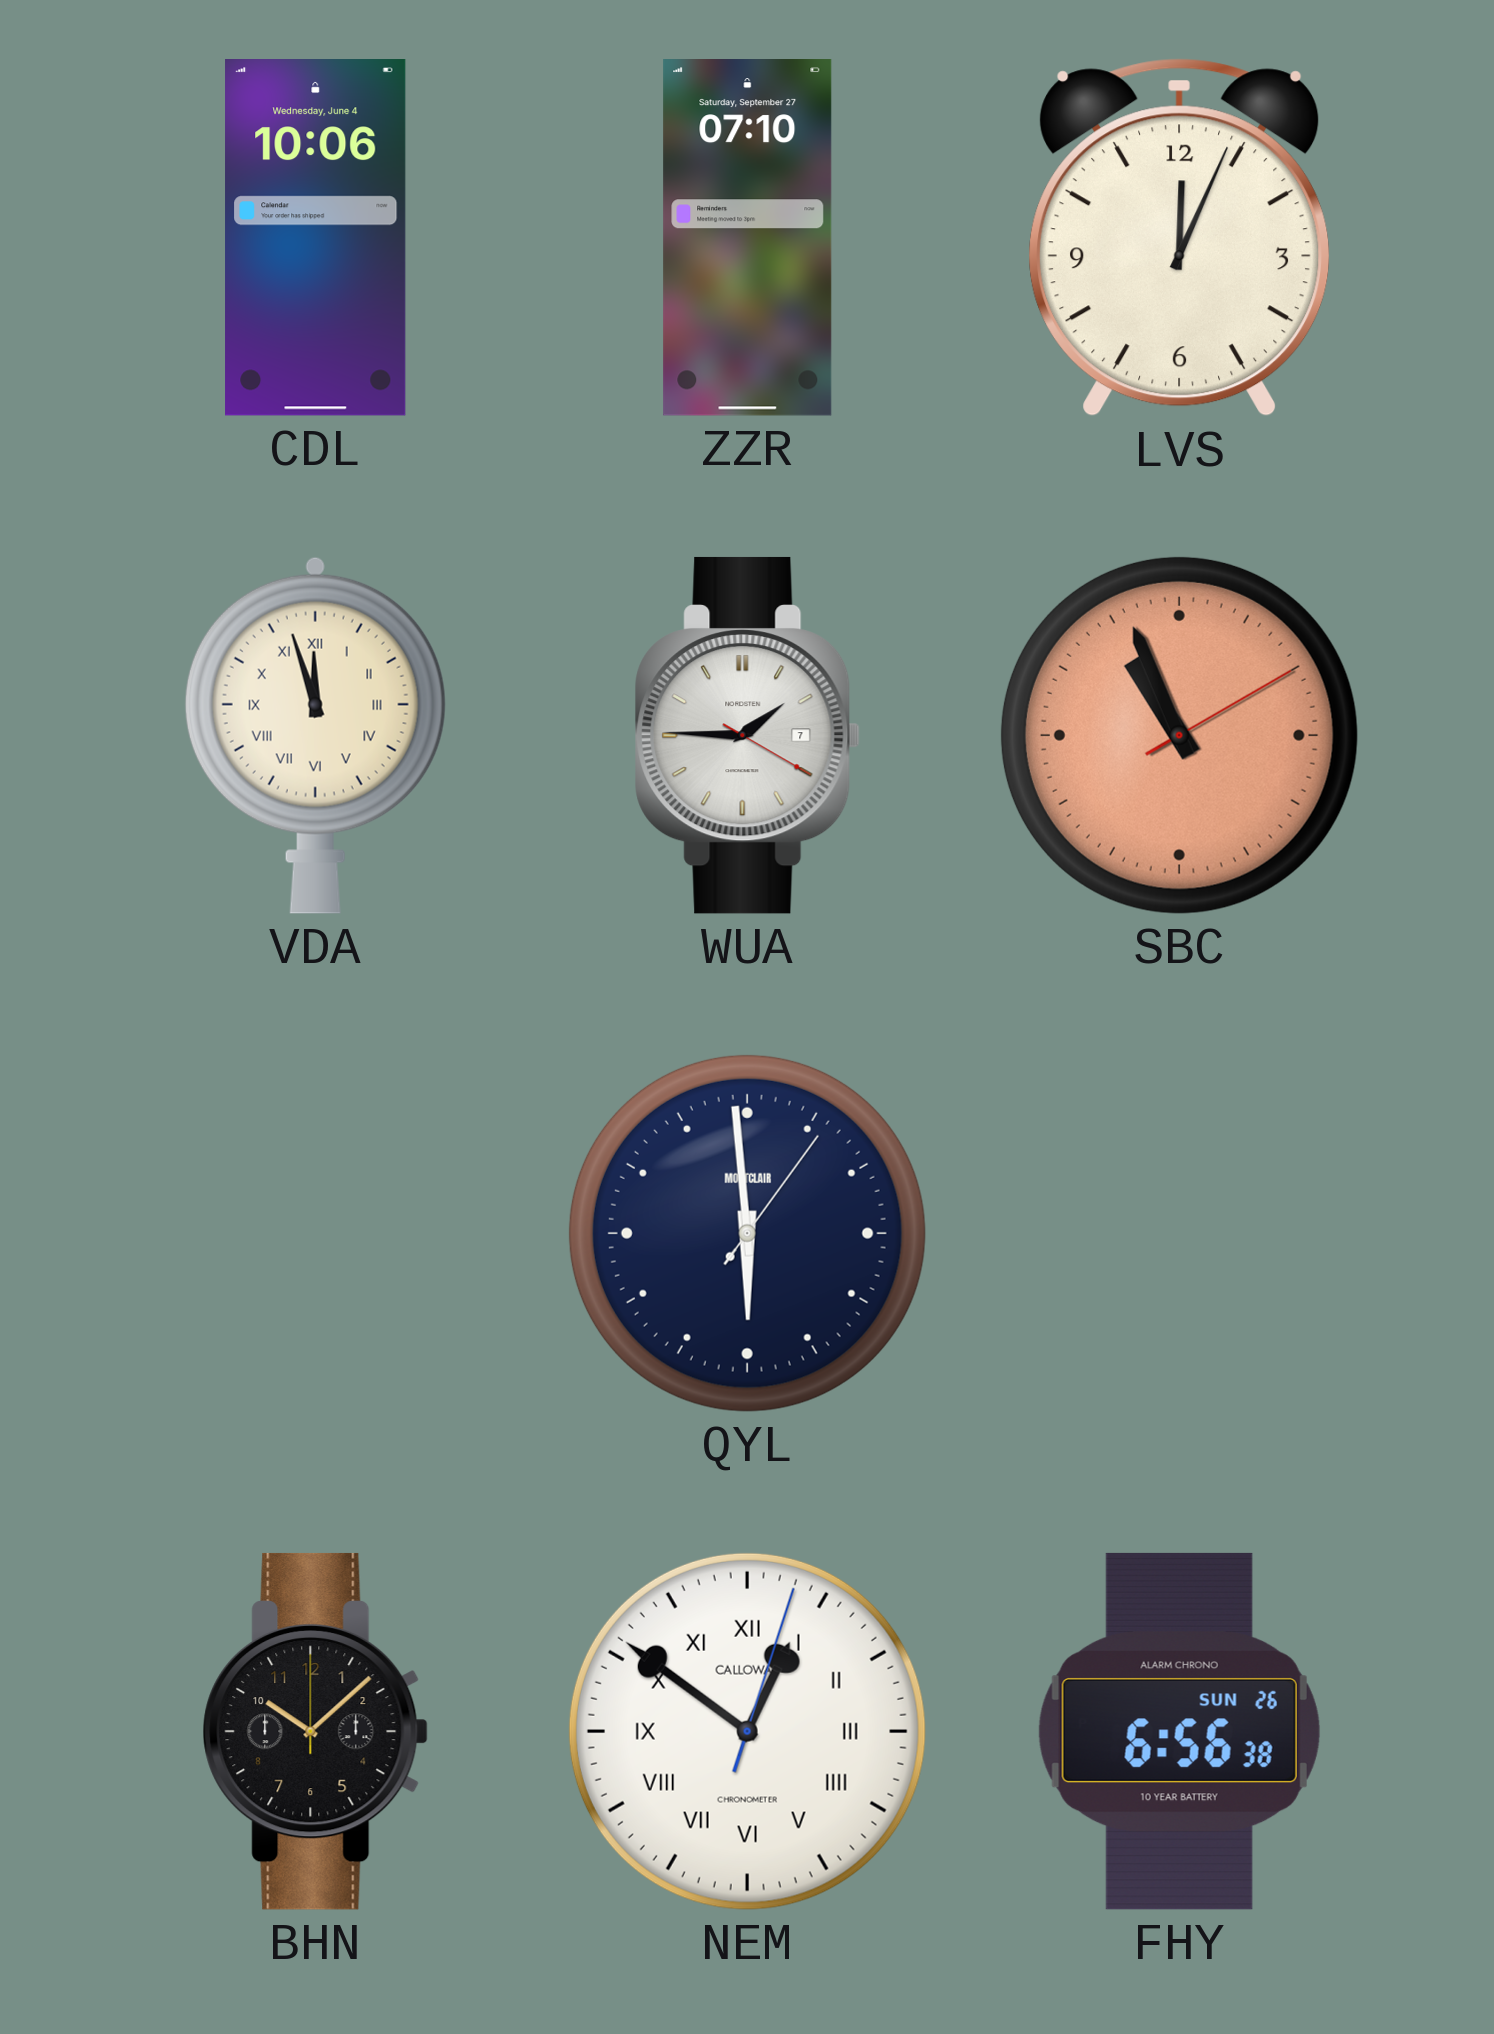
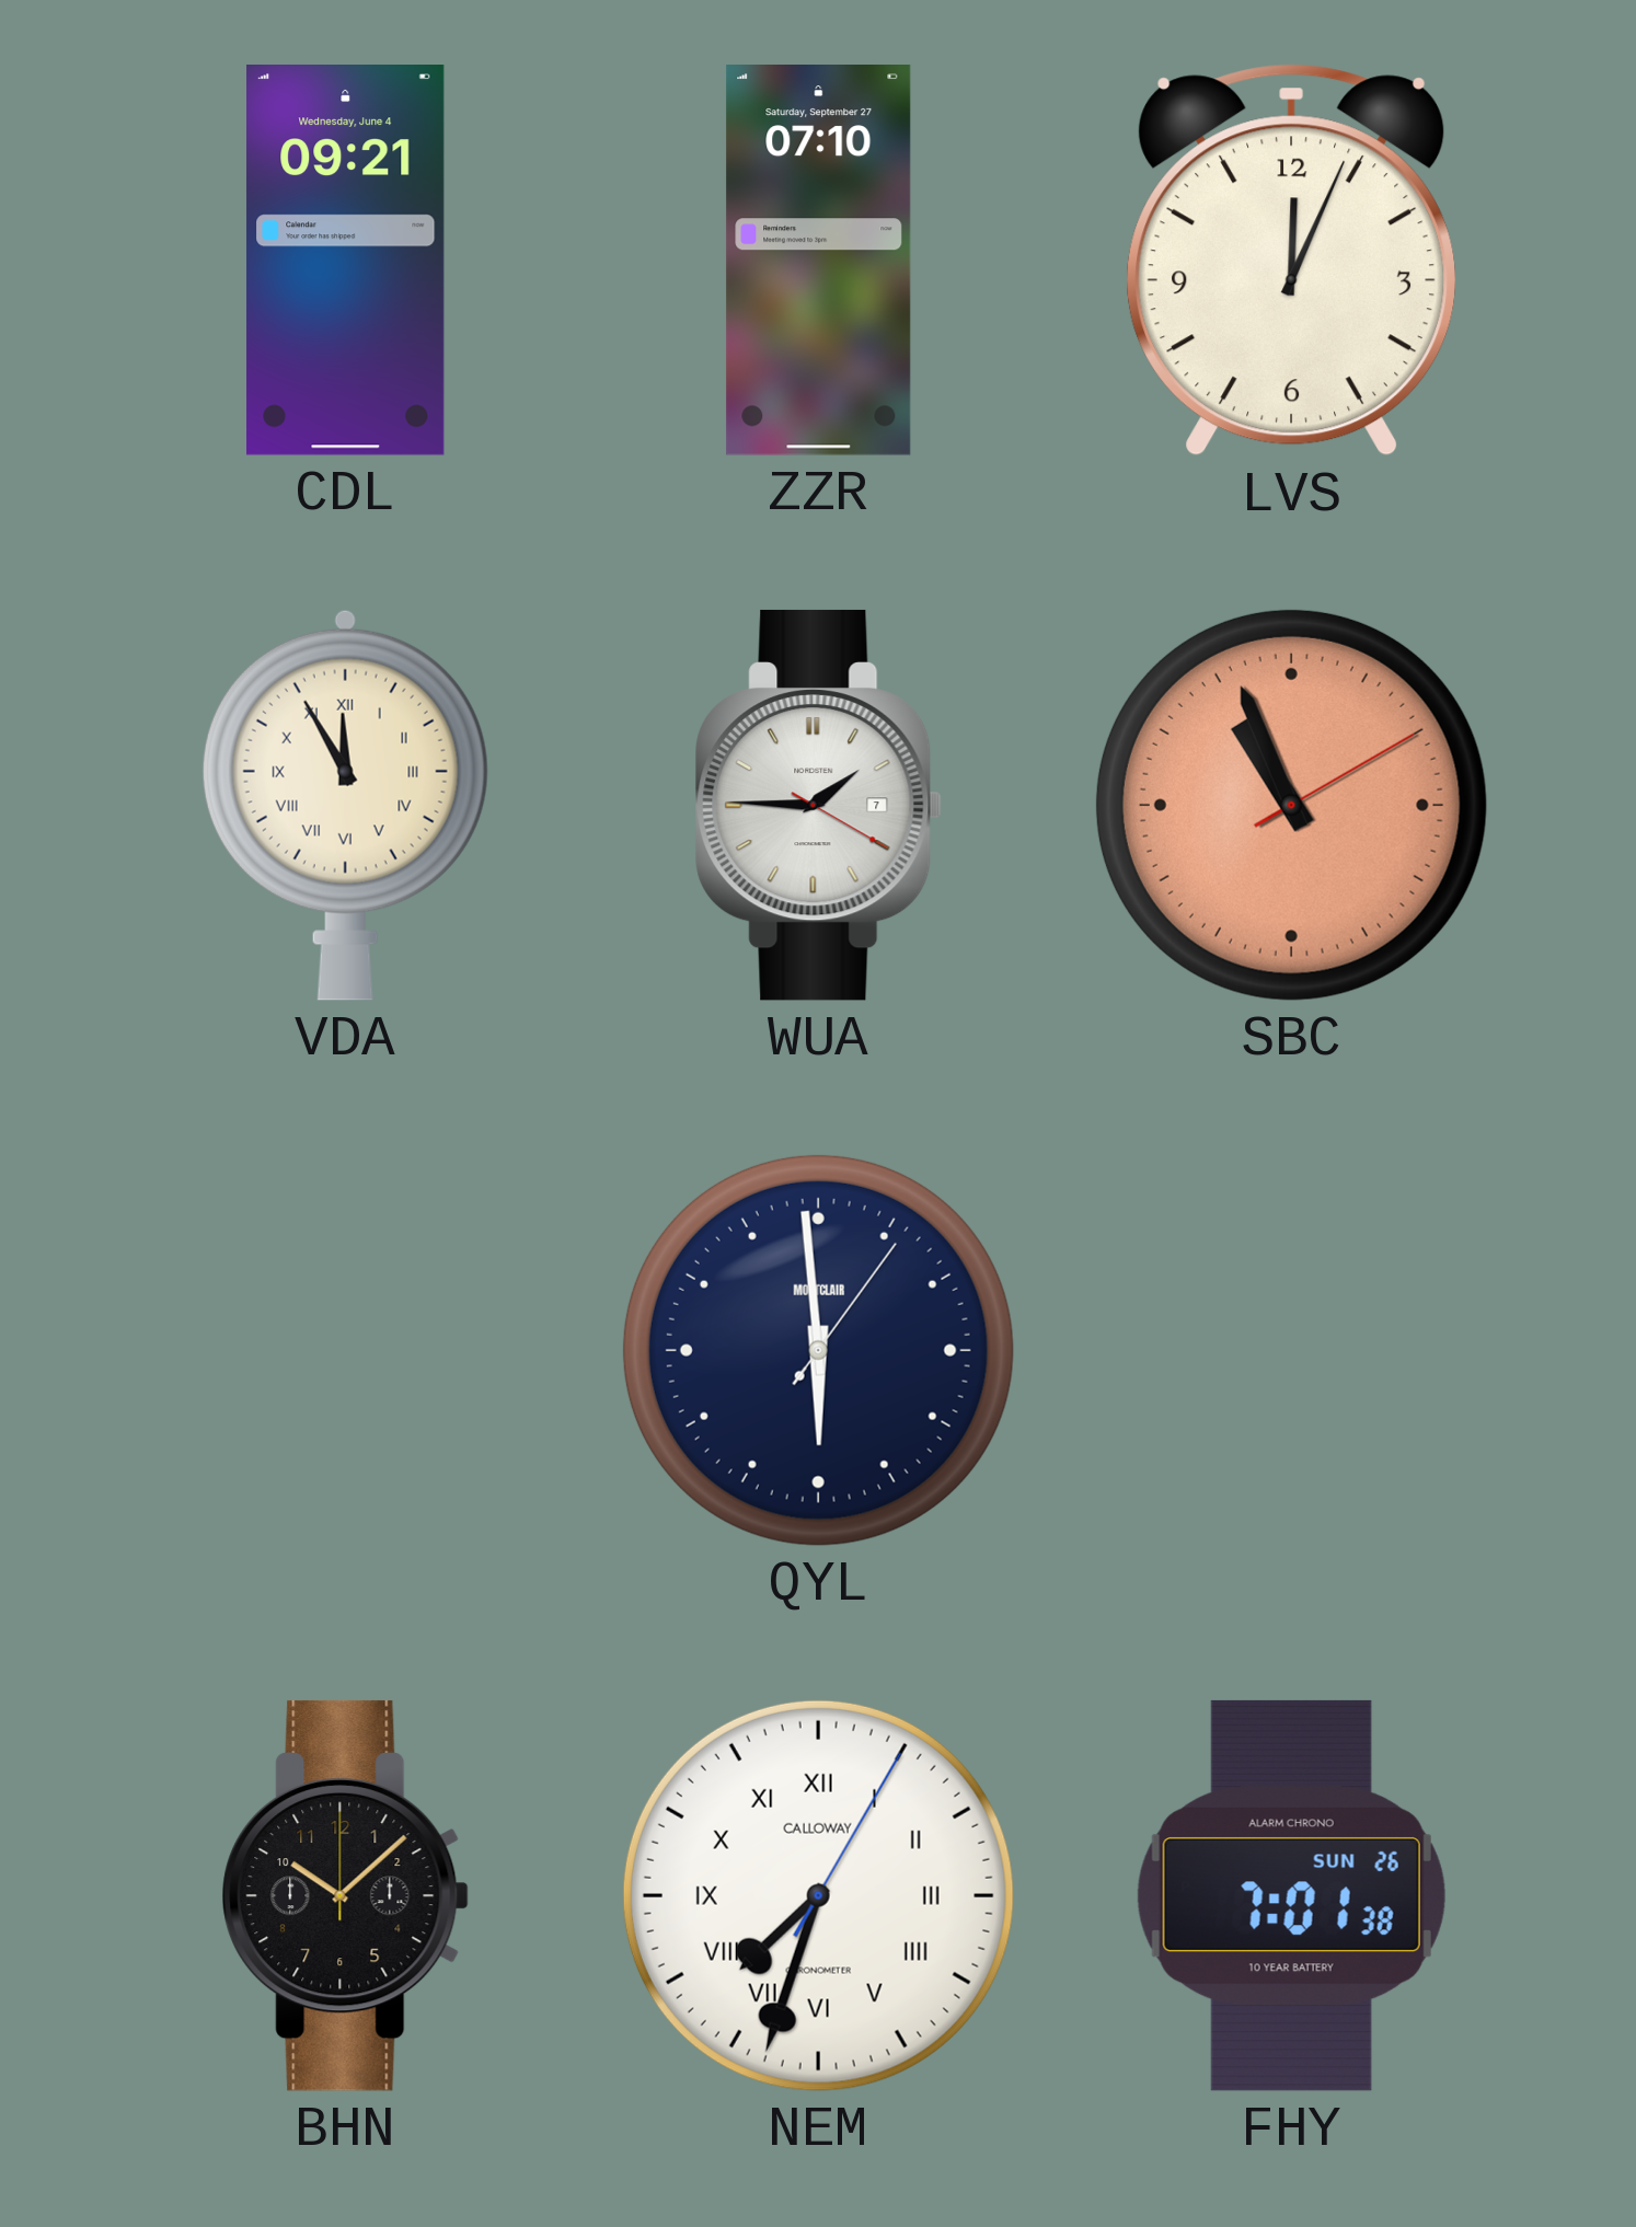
CDL: 10:06 -> 09:21 (346, 259)
VDA: 11:57 -> 11:55 (345, 805)
NEM: 12:51 -> 7:33 (818, 1895)
FHY: 6:56 -> 7:01 (1291, 1895)
